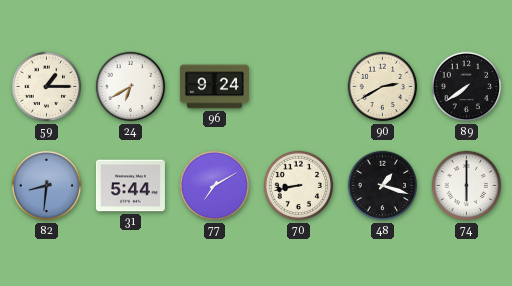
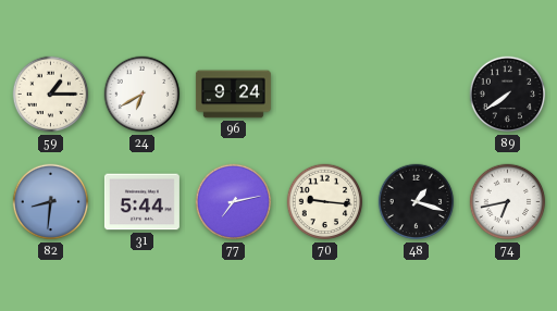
90: 2:40 -> none (383, 87)
77: 7:10 -> 7:13 (234, 202)
70: 8:43 -> 9:16 (325, 202)
74: 6:00 -> 6:43 (508, 202)
